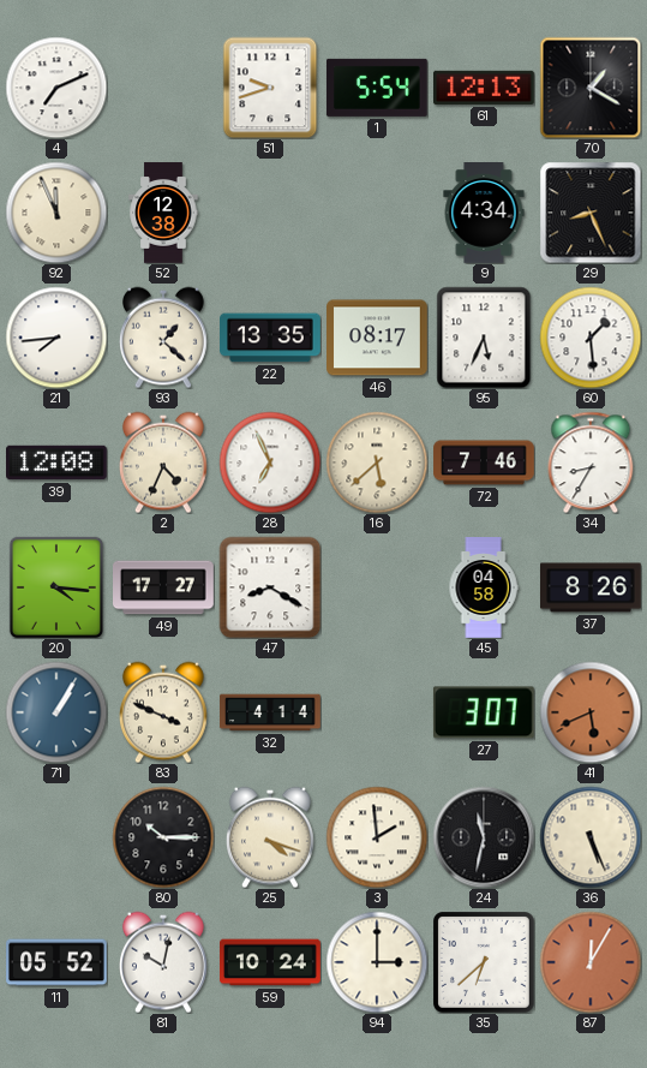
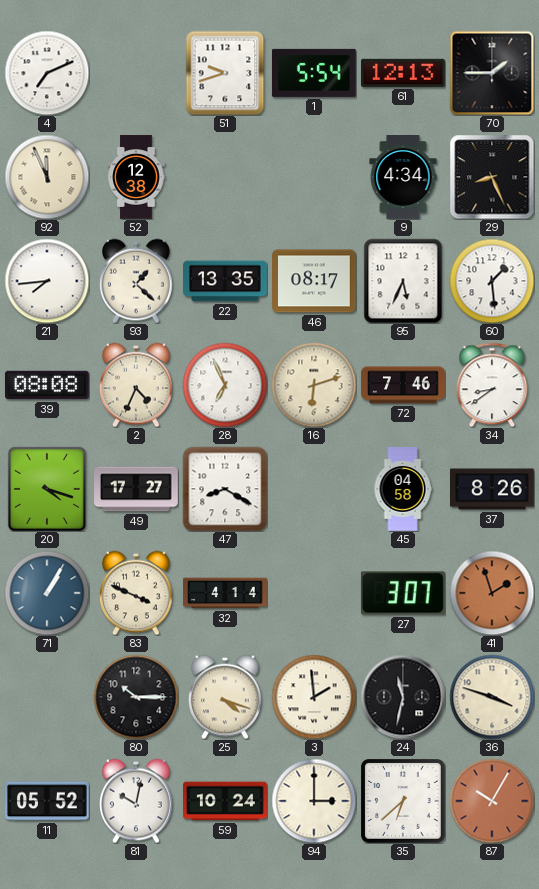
70: 1:20 -> 1:45 (492, 73)
39: 12:08 -> 08:08 (48, 385)
16: 5:38 -> 6:12 (314, 385)
34: 8:35 -> 8:39 (492, 385)
20: 4:16 -> 4:18 (47, 489)
41: 5:41 -> 1:57 (492, 593)
36: 5:26 -> 3:48 (492, 697)
87: 12:05 -> 10:05 (492, 801)
